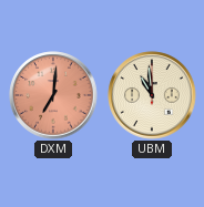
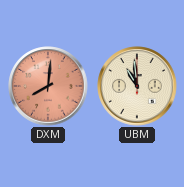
DXM: 7:01 -> 8:01 (48, 86)
